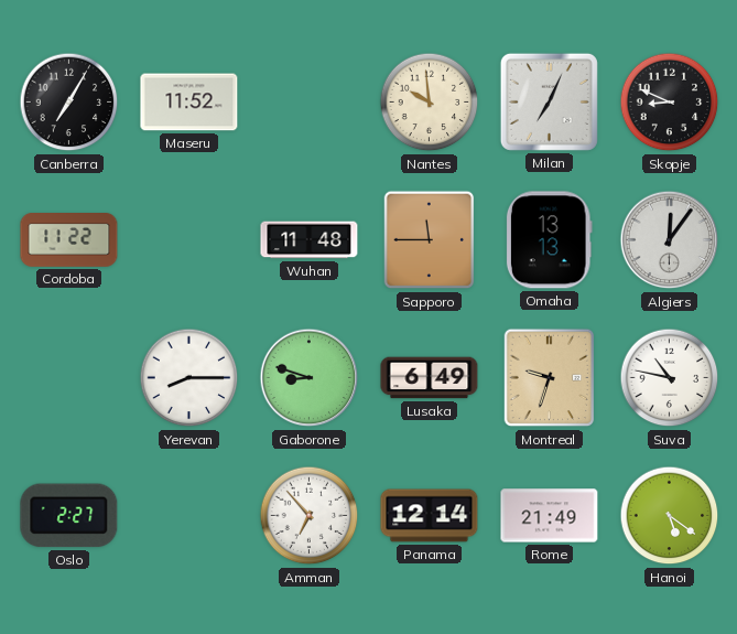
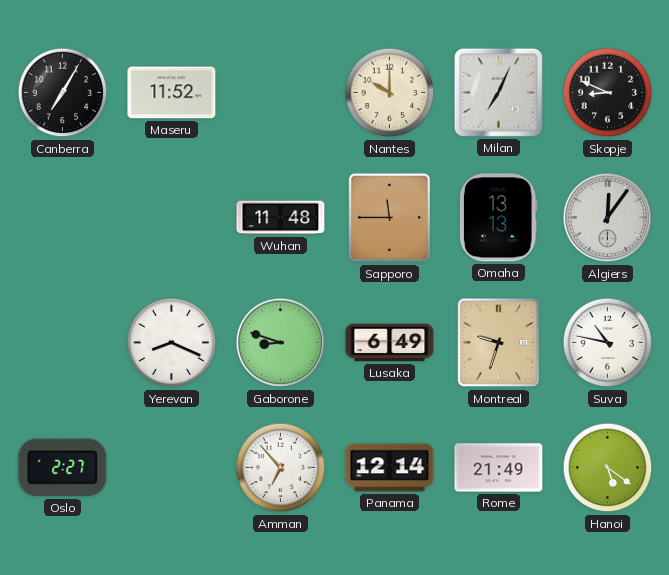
Nantes: 9:59 -> 10:00 (390, 93)
Cordoba: 11:22 -> none (69, 240)
Yerevan: 8:15 -> 8:19 (172, 343)
